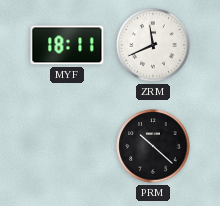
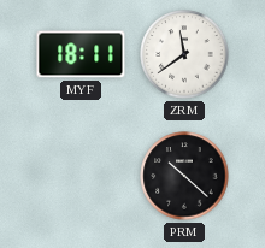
ZRM: 11:41 -> 11:39 (184, 54)
